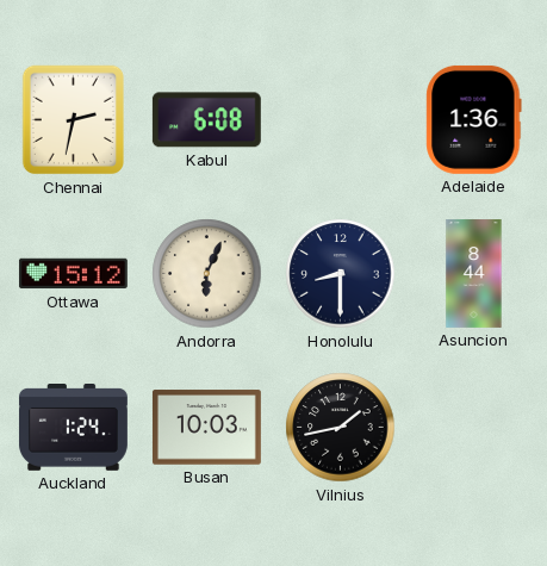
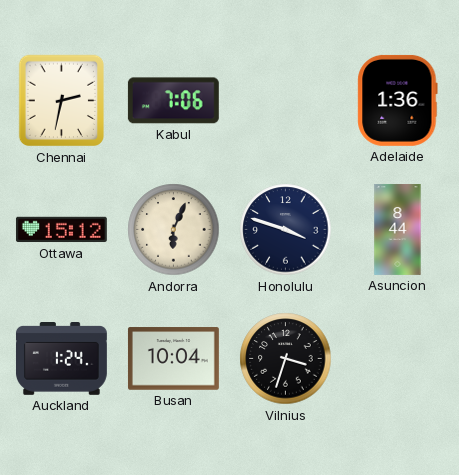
Kabul: 6:08 -> 7:06 (173, 101)
Honolulu: 8:30 -> 3:48 (286, 230)
Busan: 10:03 -> 10:04 (173, 359)
Vilnius: 1:43 -> 3:33 (286, 359)
